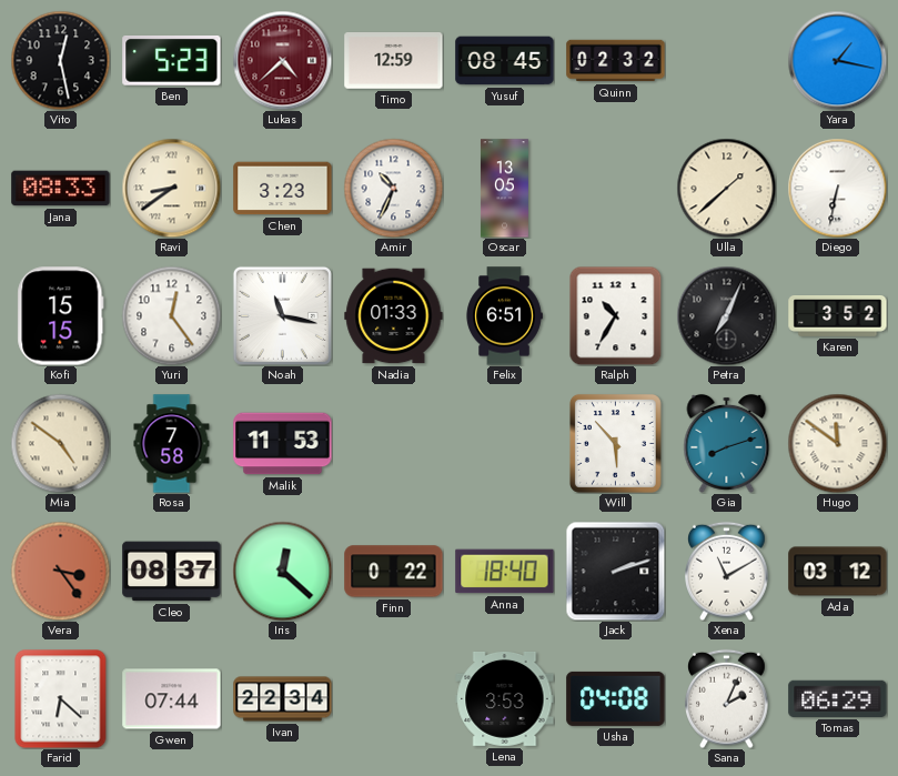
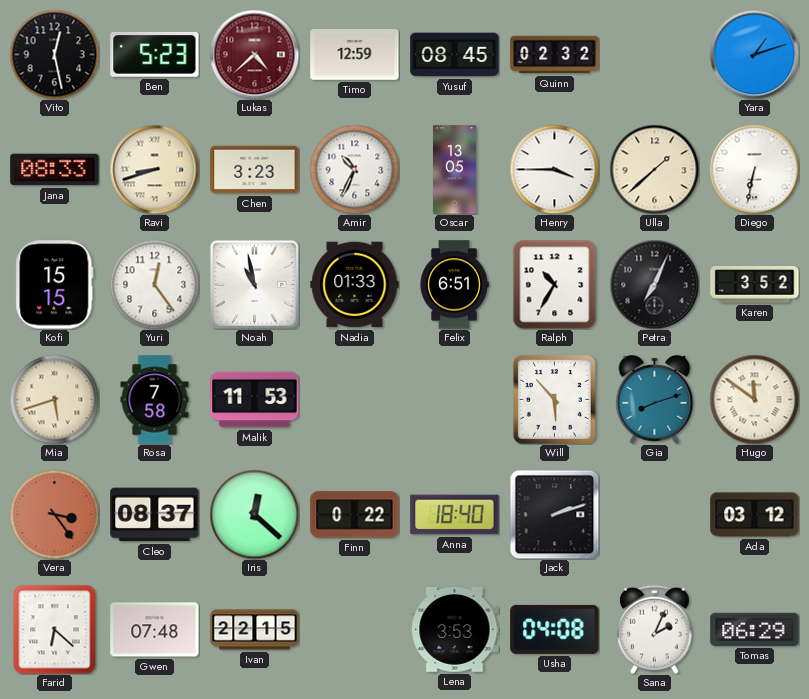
Yara: 1:17 -> 1:12 (754, 54)
Ravi: 8:39 -> 8:42 (154, 169)
Henry: none -> 3:45 (554, 169)
Noah: 11:17 -> 10:58 (254, 284)
Mia: 4:51 -> 5:42 (54, 399)
Xena: 11:10 -> none (727, 571)
Gwen: 07:44 -> 07:48 (155, 630)
Ivan: 22:34 -> 22:15 (255, 630)
